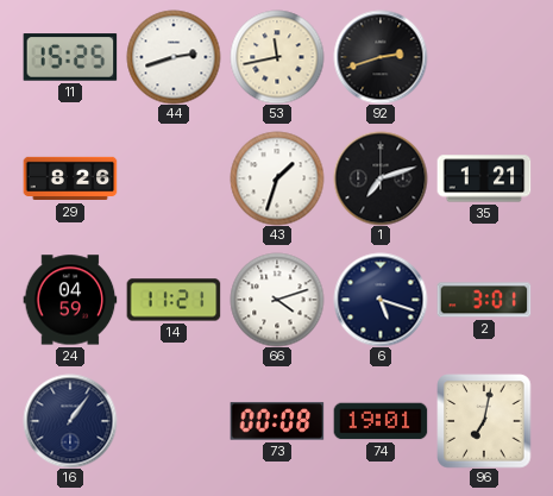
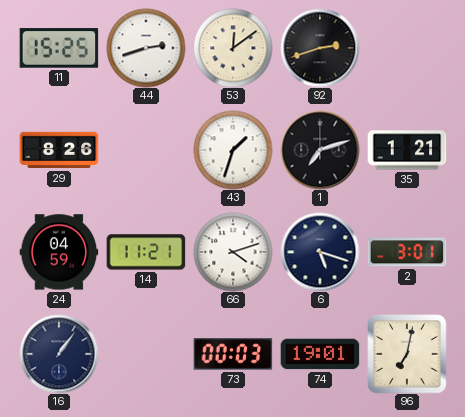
53: 11:43 -> 12:09 (233, 48)
73: 00:08 -> 00:03 (233, 354)
